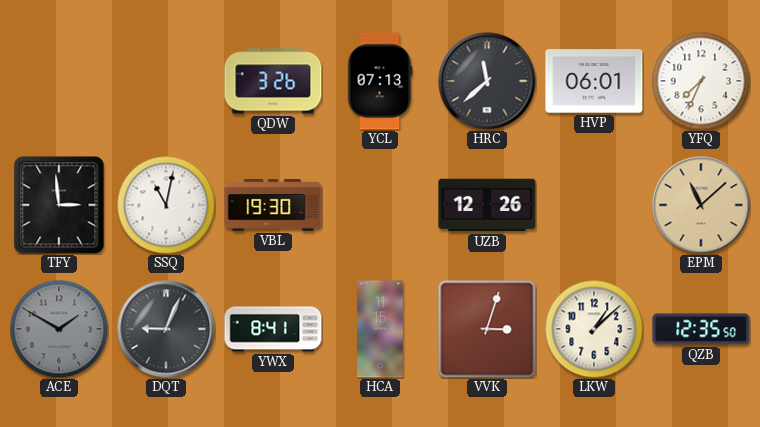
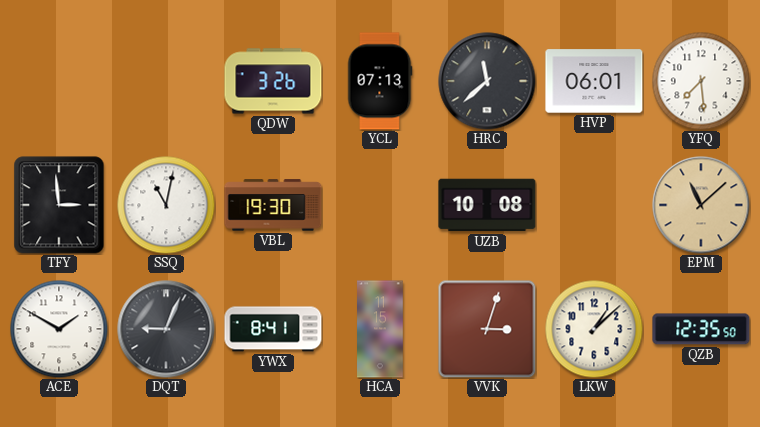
YFQ: 7:34 -> 7:29 (701, 81)
UZB: 12:26 -> 10:08 (487, 205)
ACE dial: grey -> white (59, 329)
